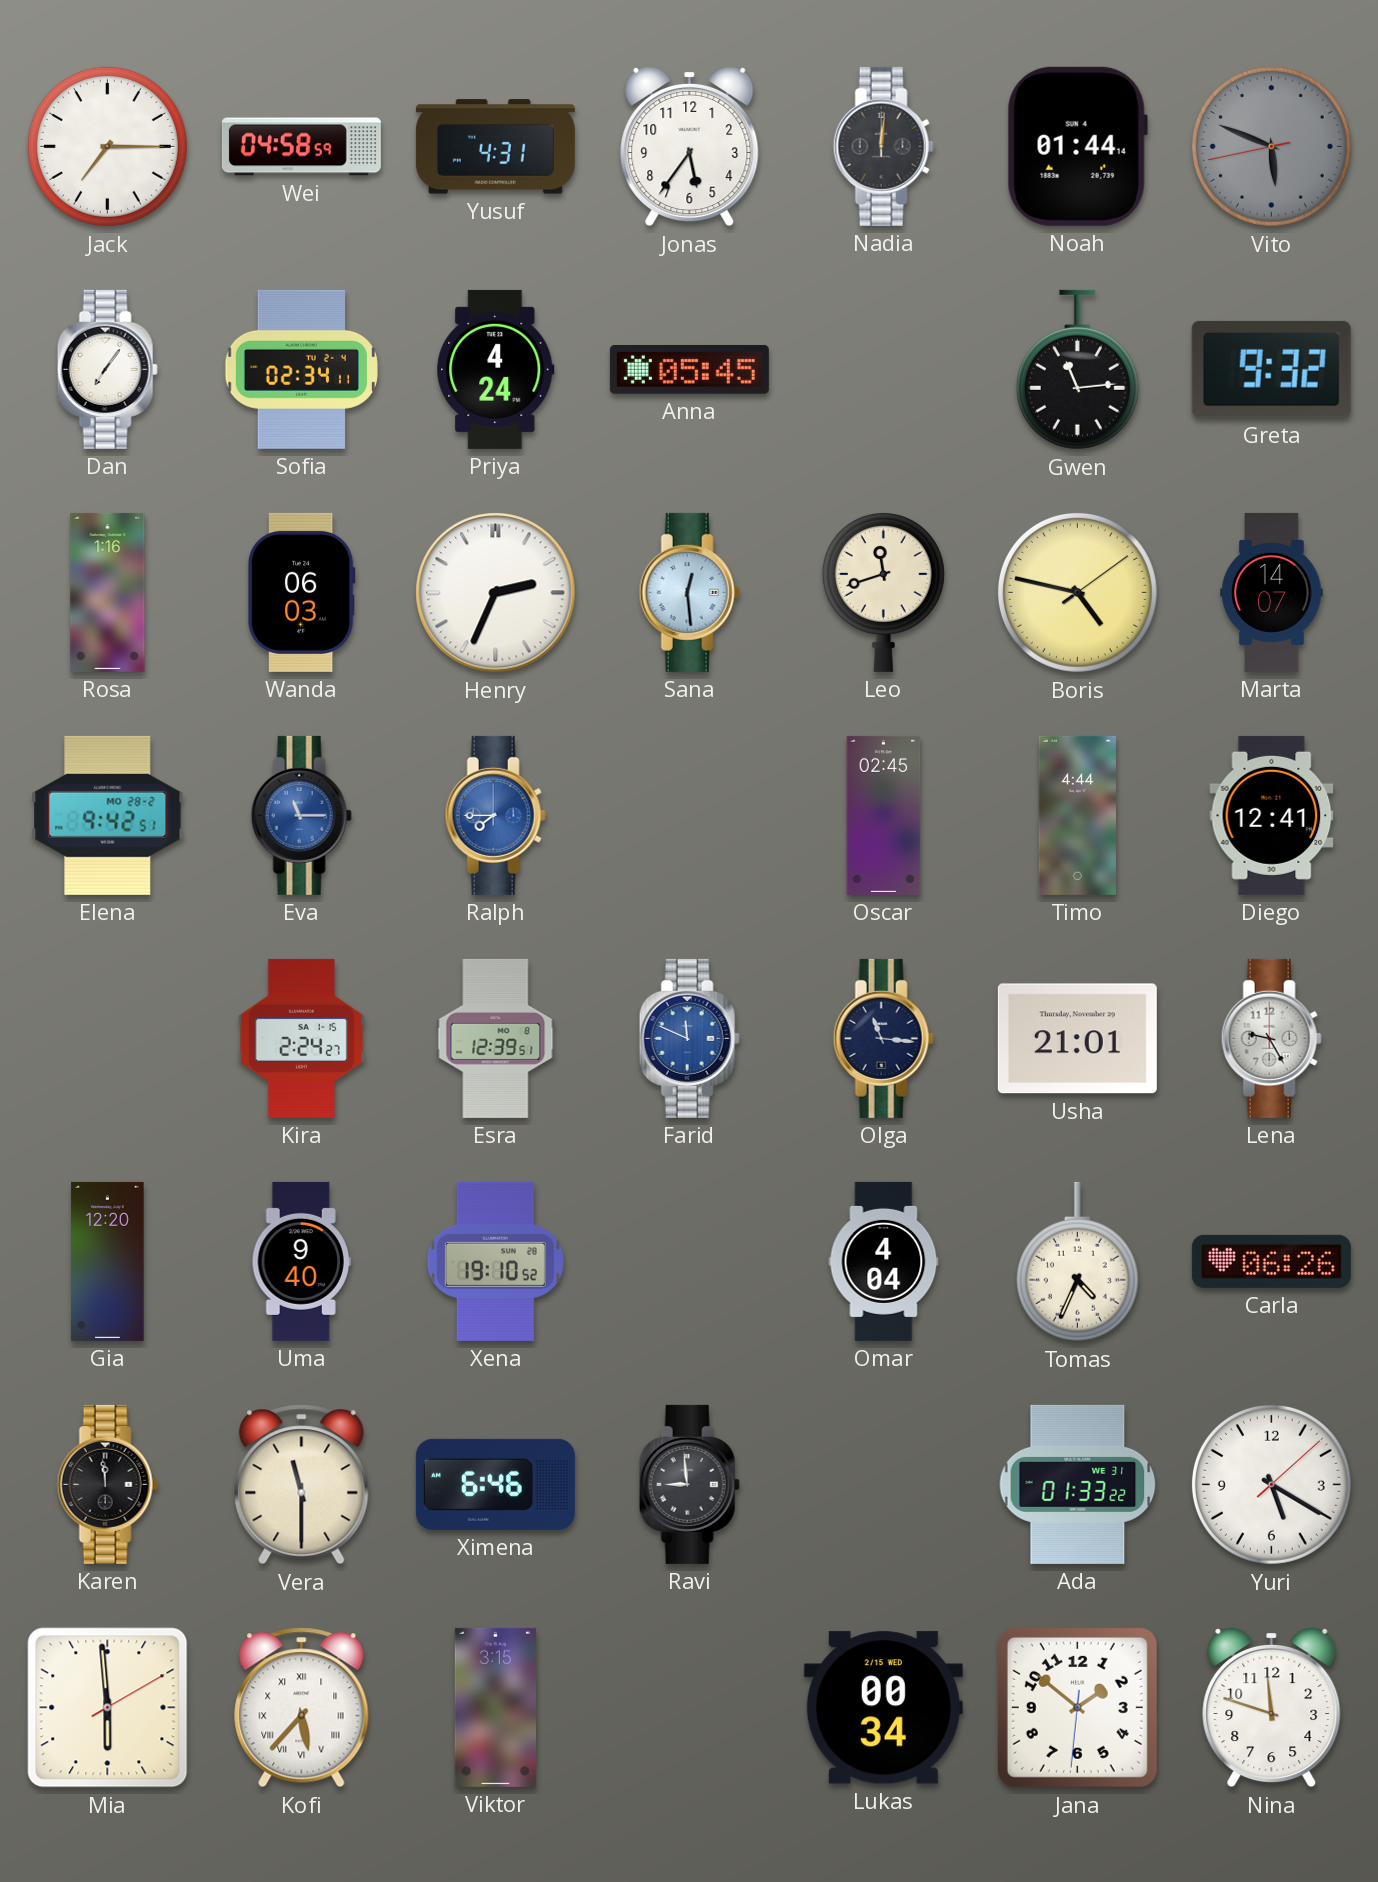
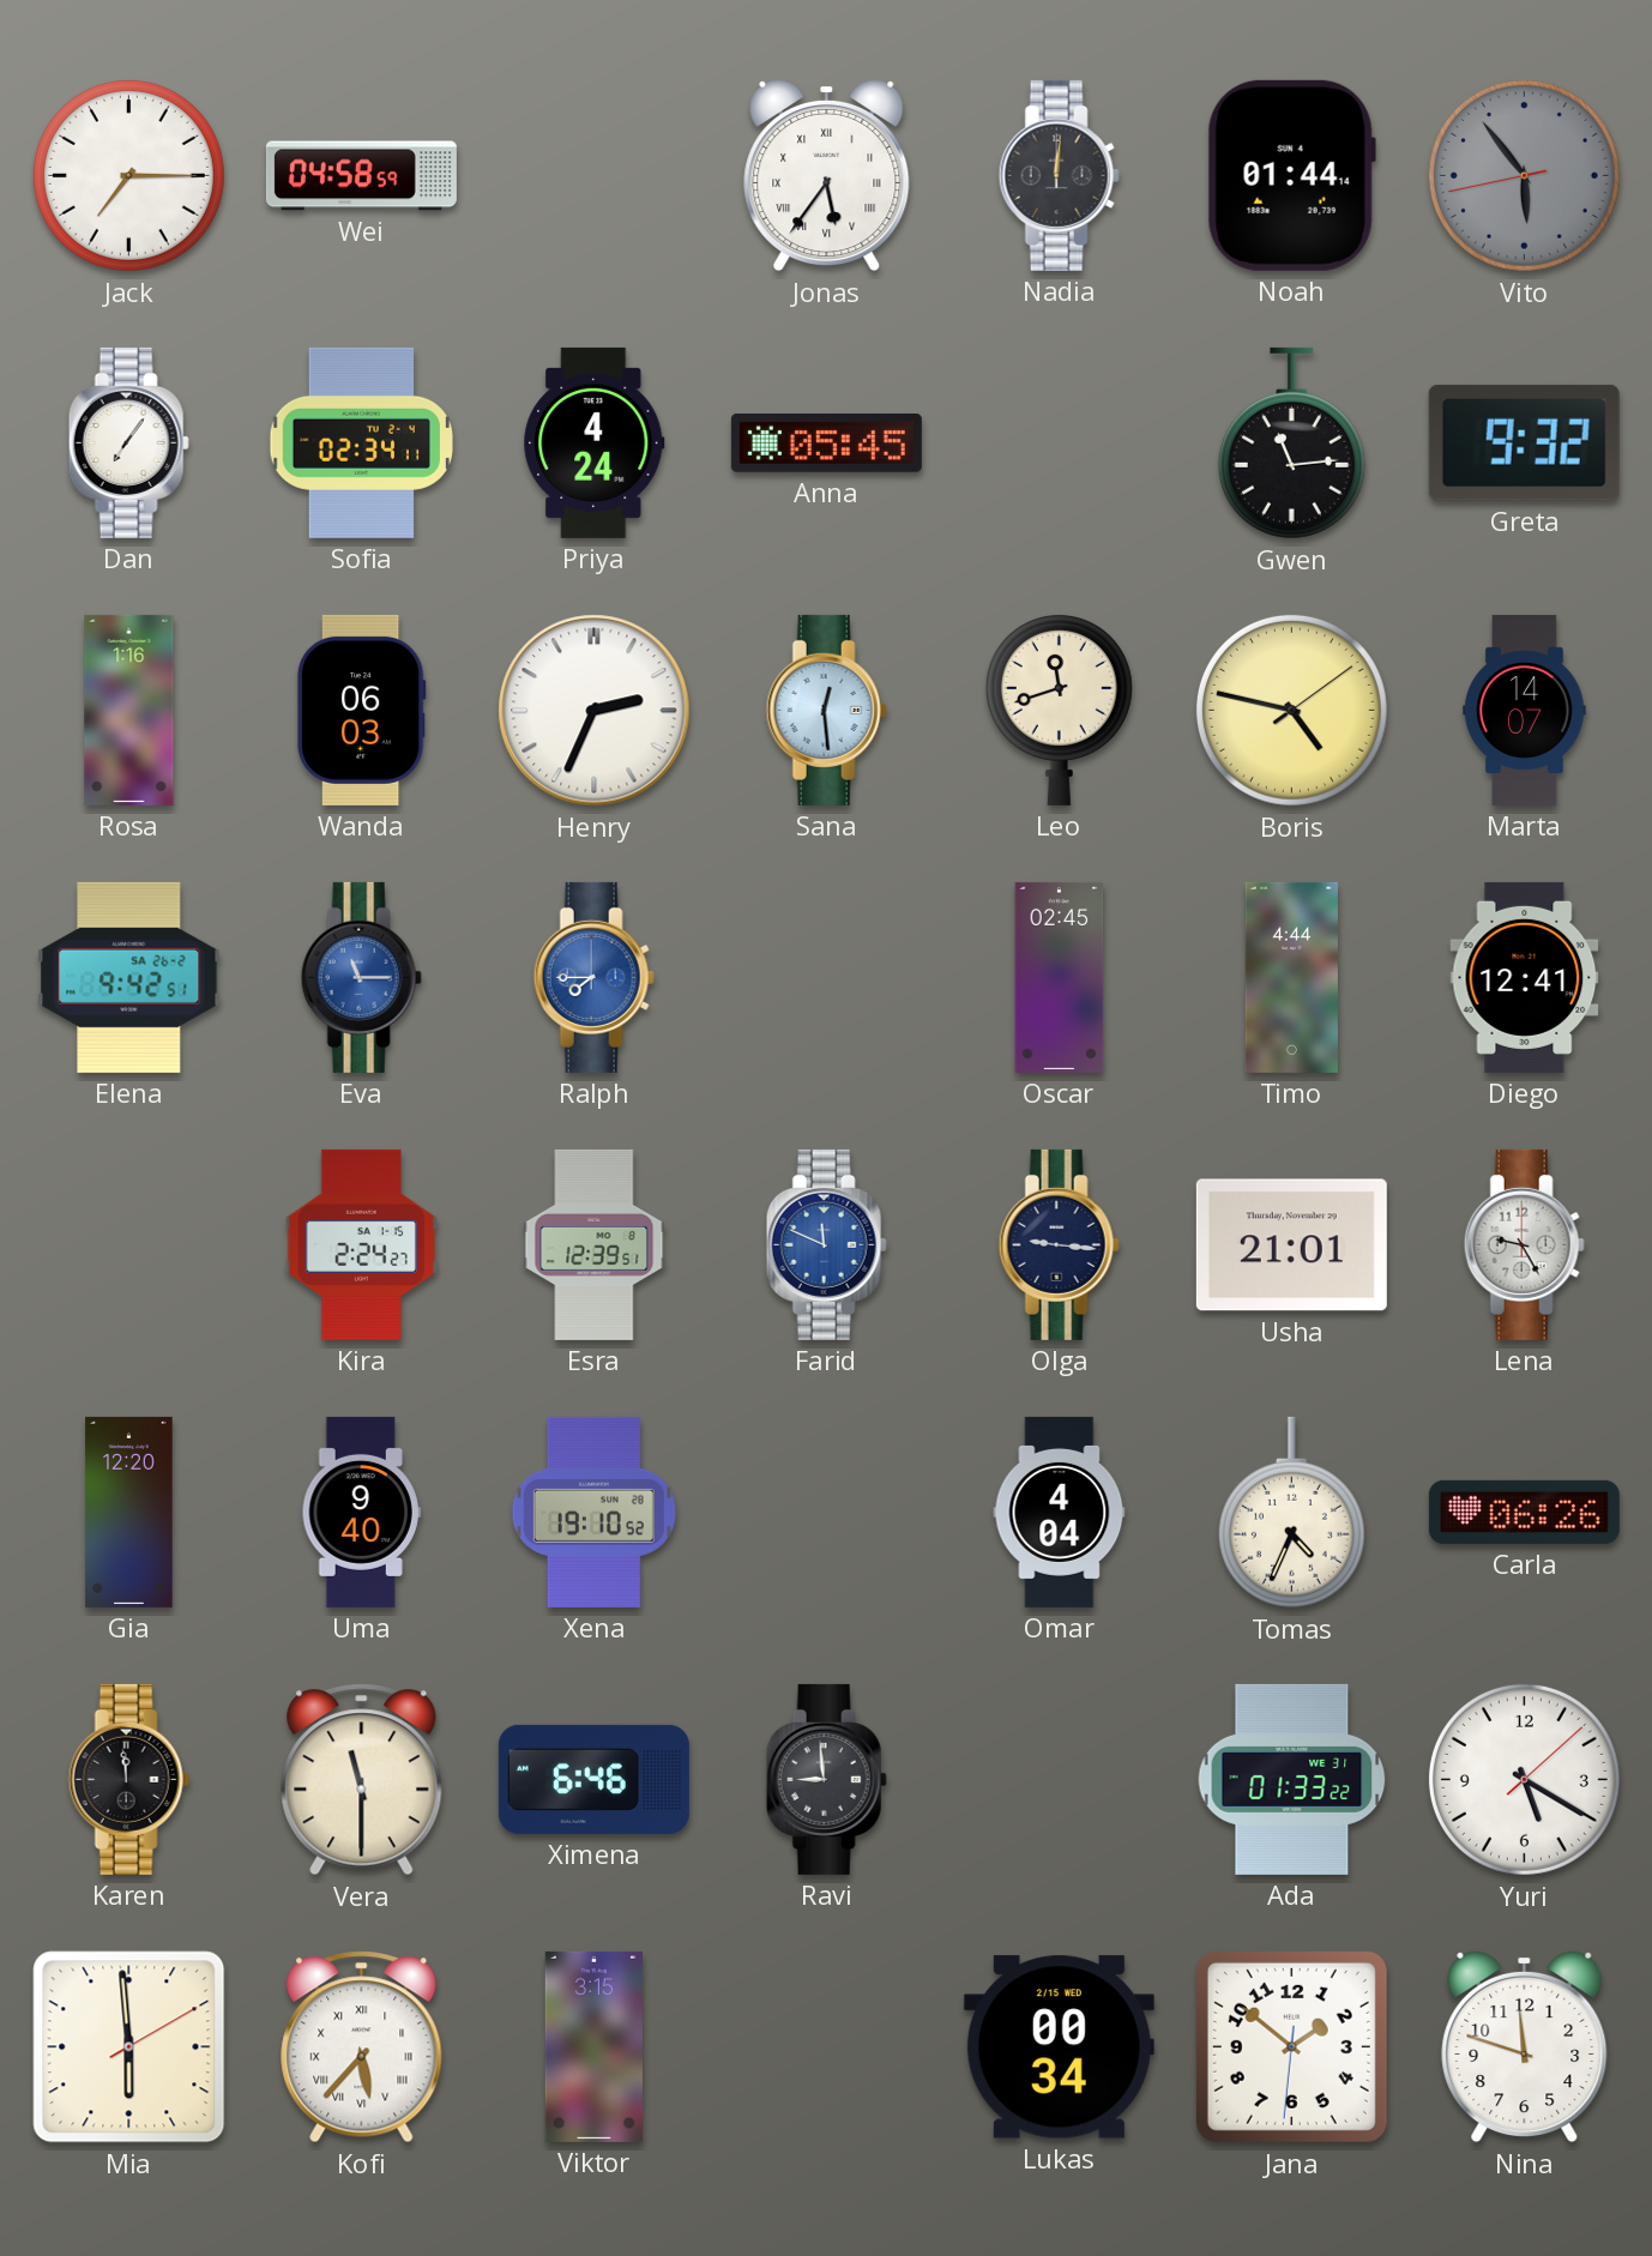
Yusuf: 4:31 -> none (495, 147)
Jonas numerals: Arabic -> Roman (827, 175)
Vito: 5:48 -> 5:53 (1524, 175)
Elena date: MO 28-2 -> SA 26-2 (129, 977)
Olga: 11:16 -> 9:16 (1059, 1244)
